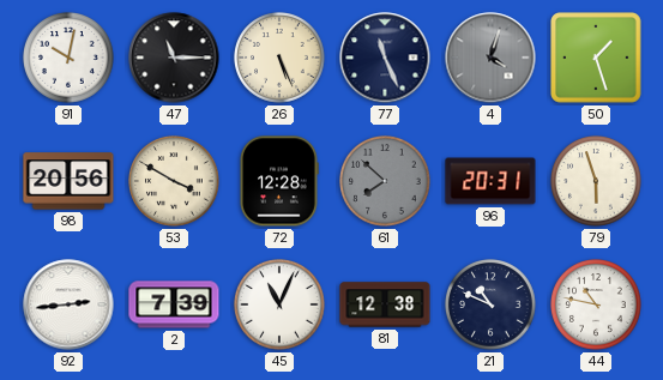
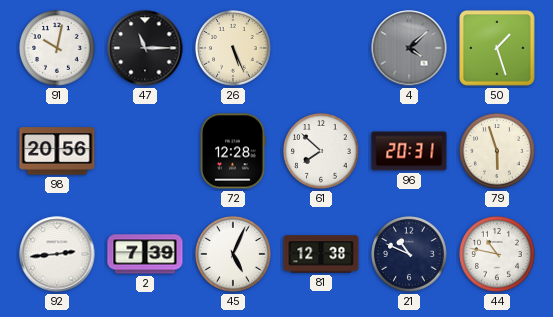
77: 11:26 -> none (385, 58)
4: 4:03 -> 4:08 (409, 48)
53: 3:50 -> none (174, 181)
61 dial: grey -> white (321, 151)
45: 11:04 -> 5:04 (233, 254)
